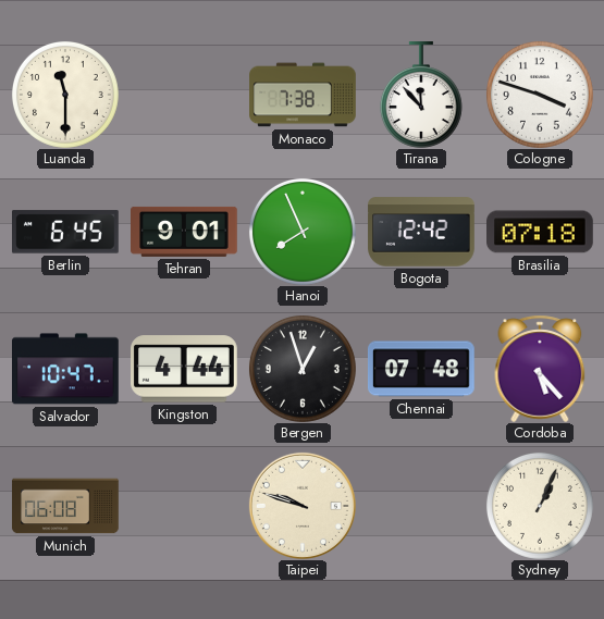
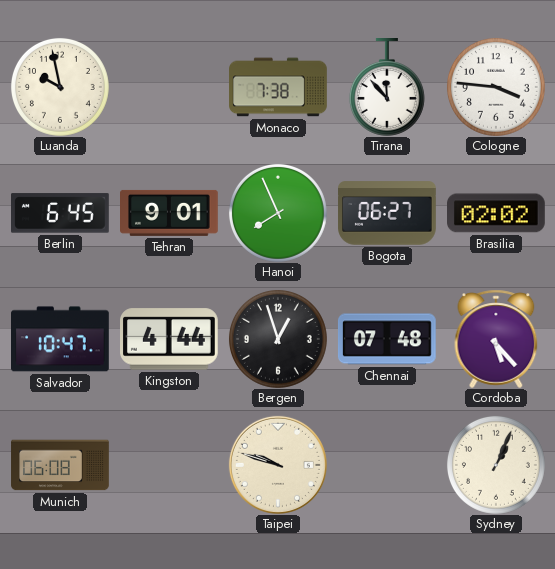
Luanda: 11:30 -> 9:58 (60, 87)
Cologne: 3:48 -> 3:46 (496, 87)
Bogota: 12:42 -> 06:27 (387, 213)
Brasilia: 07:18 -> 02:02 (497, 213)
